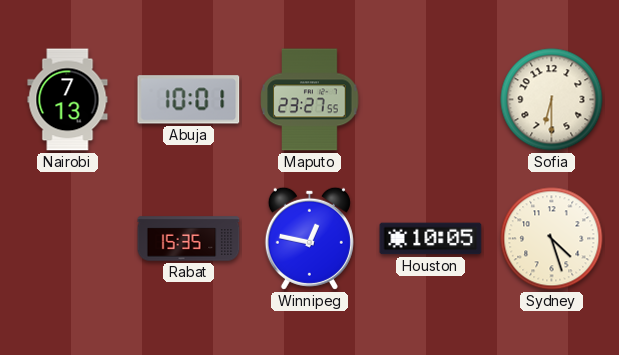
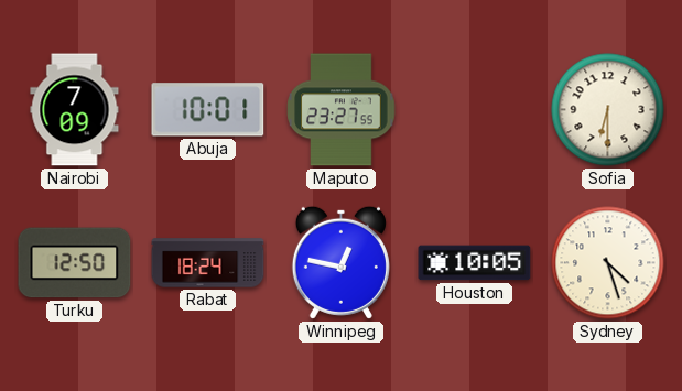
Nairobi: 7:13 -> 7:09 (75, 110)
Turku: none -> 12:50 (75, 263)
Rabat: 15:35 -> 18:24 (208, 263)
